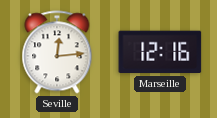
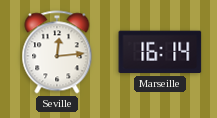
Marseille: 12:16 -> 16:14 (160, 52)
